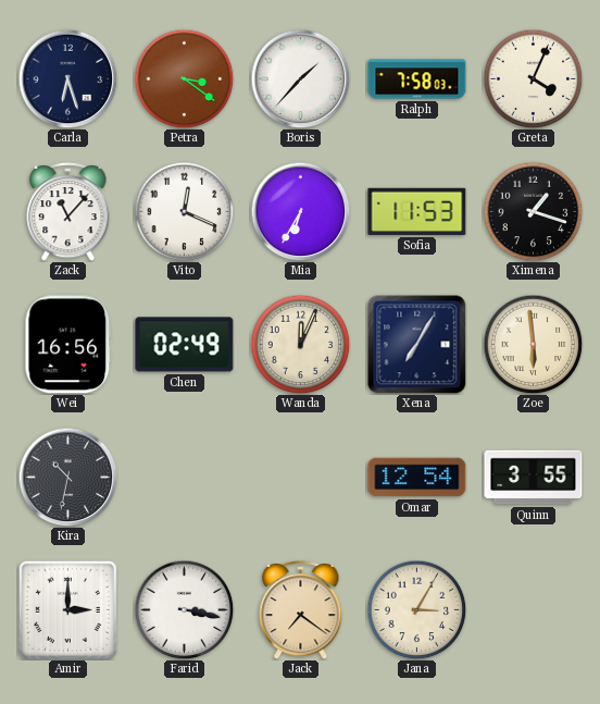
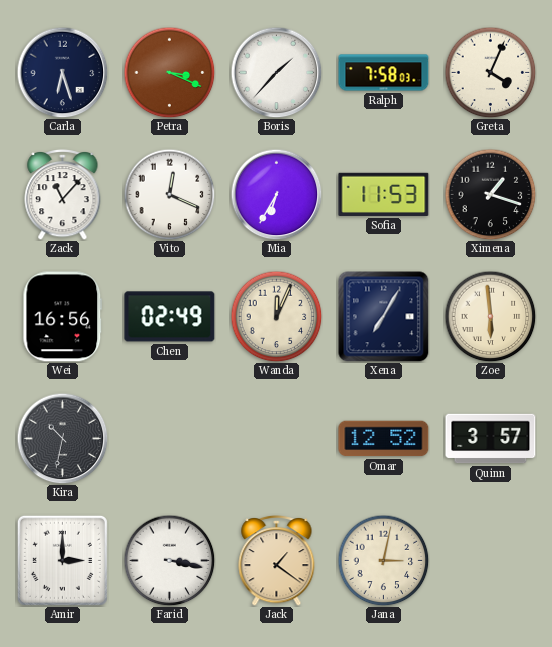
Petra: 3:21 -> 3:19 (169, 72)
Omar: 12:54 -> 12:52 (384, 439)
Quinn: 3:55 -> 3:57 (491, 439)
Jack: 7:21 -> 1:21 (277, 560)
Jana: 3:05 -> 3:02 (383, 560)
